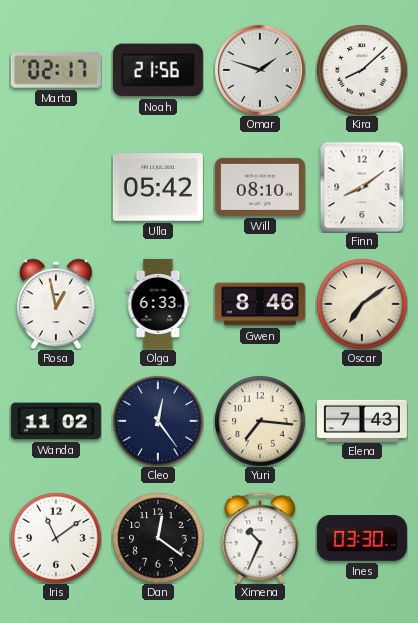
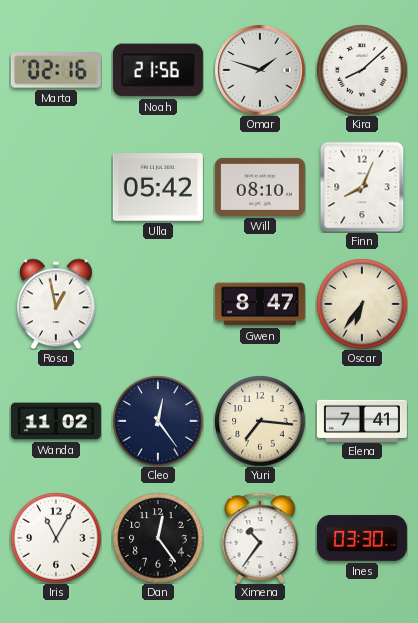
Marta: 02:17 -> 02:16 (56, 70)
Finn: 8:09 -> 8:04 (362, 187)
Olga: 6:33 -> none (158, 304)
Gwen: 8:46 -> 8:47 (260, 304)
Oscar: 7:09 -> 6:36 (362, 304)
Elena: 7:43 -> 7:41 (362, 420)
Iris: 11:09 -> 11:05 (56, 538)
Dan: 12:21 -> 12:24 (158, 538)
Ximena: 10:34 -> 10:36 (260, 538)
